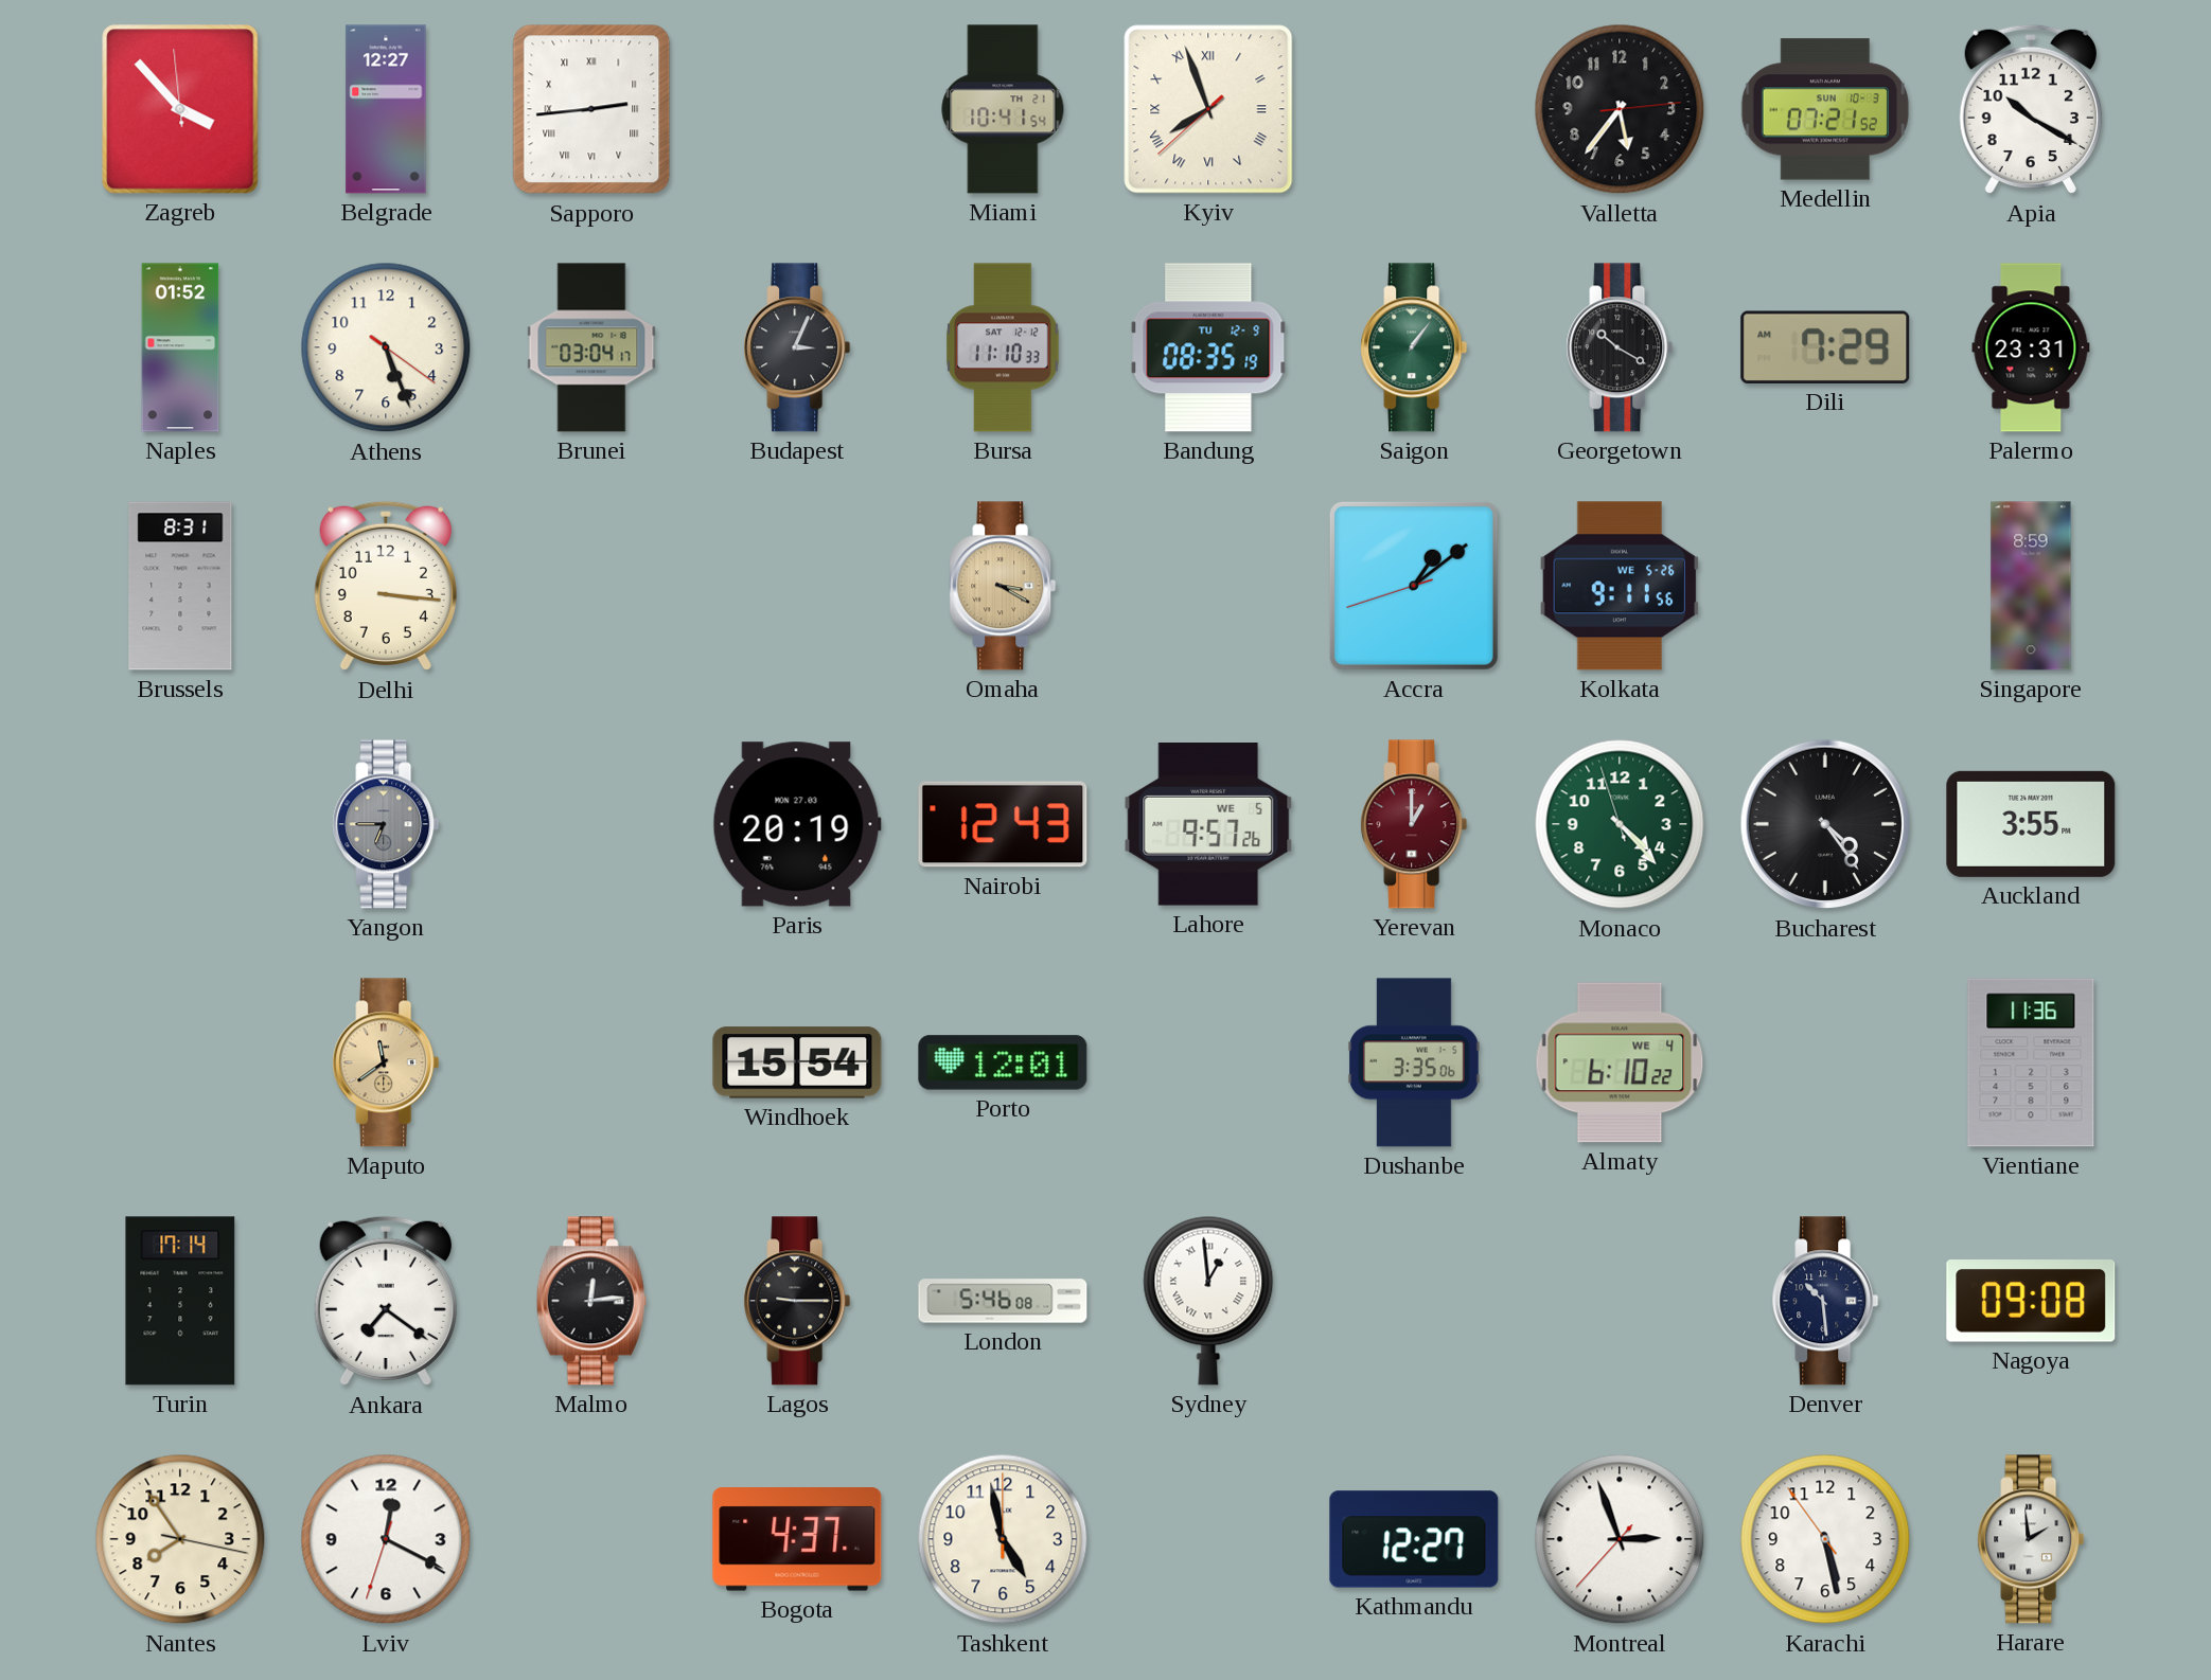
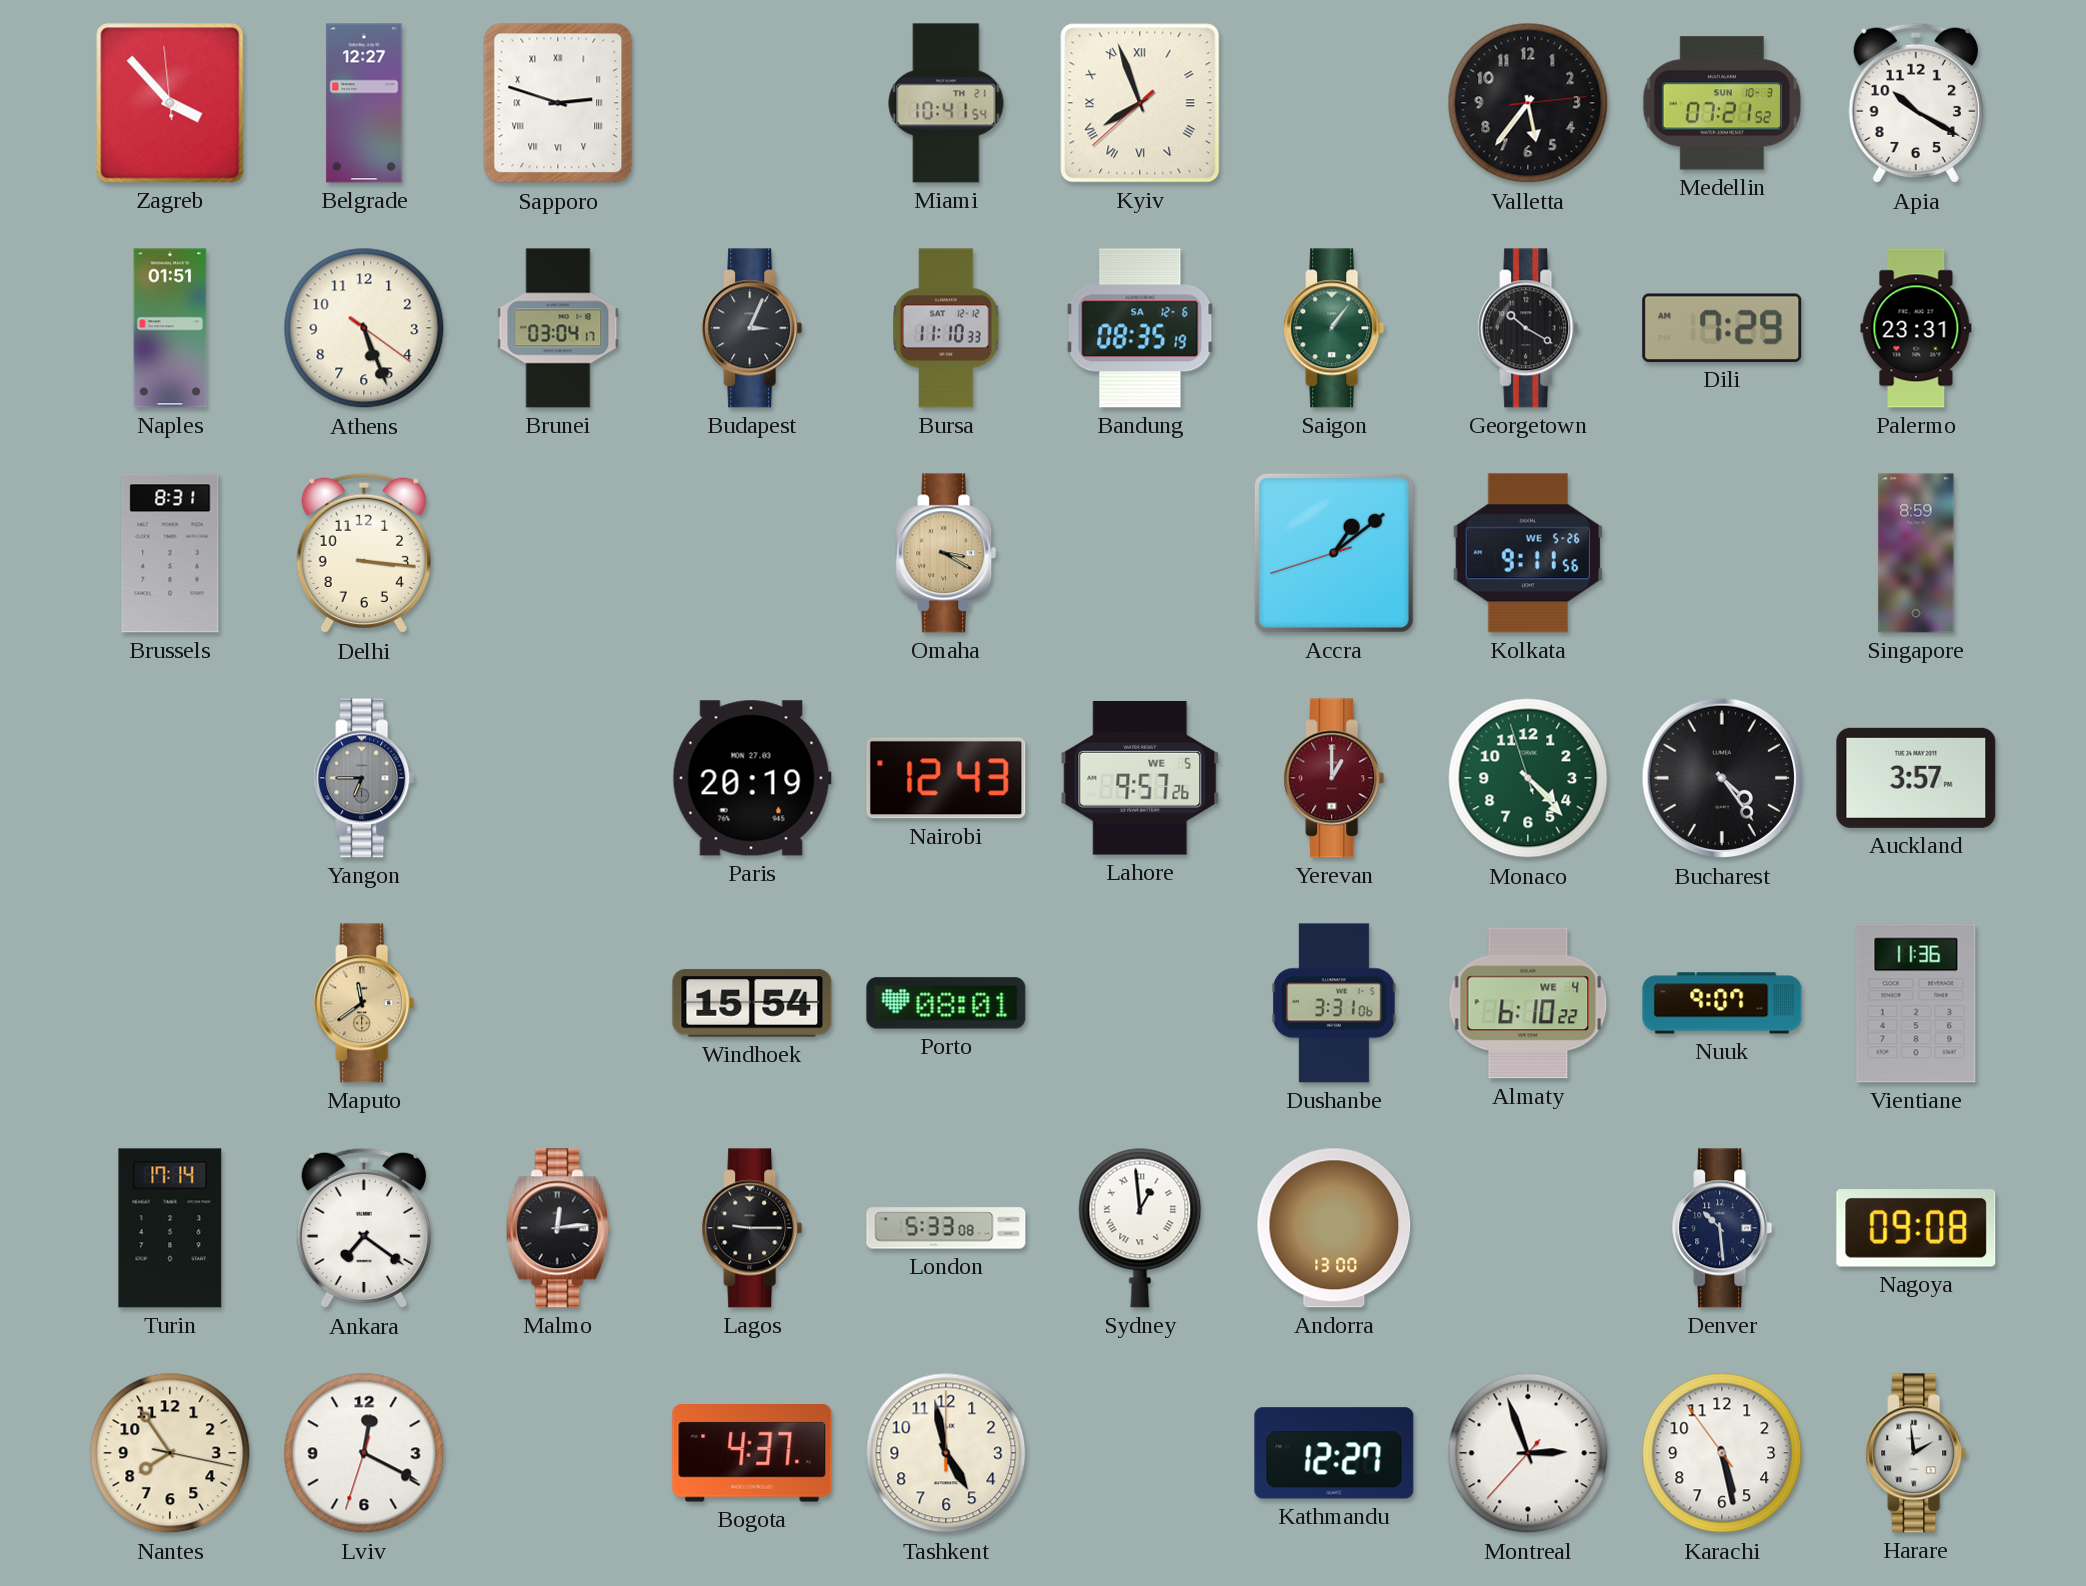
Sapporo: 2:44 -> 2:48 (558, 103)
Naples: 01:52 -> 01:51 (170, 328)
Bandung date: TU 12-9 -> SA 12-6 (1140, 328)
Auckland: 3:55 -> 3:57 (1916, 778)
Porto: 12:01 -> 08:01 (946, 1003)
Dushanbe: 3:35 -> 3:31 (1334, 1003)
Nuuk: none -> 9:07 (1722, 1003)
London: 5:46 -> 5:33 (946, 1228)
Andorra: none -> 13:00 (1334, 1228)
